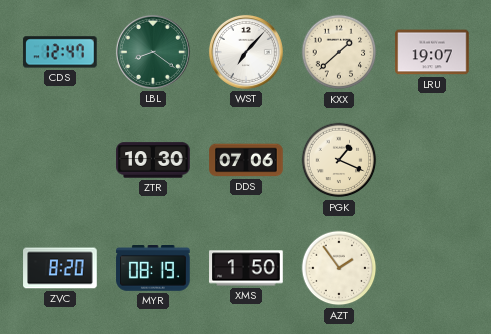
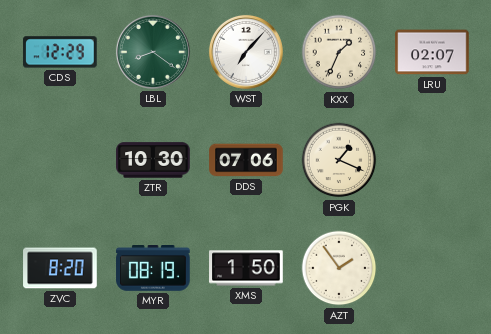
CDS: 12:47 -> 12:29 (60, 52)
KXX: 1:38 -> 1:34 (339, 52)
LRU: 19:07 -> 02:07 (432, 52)
